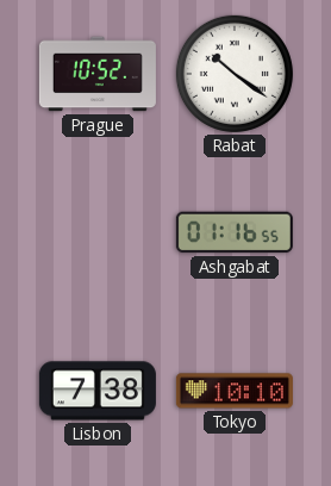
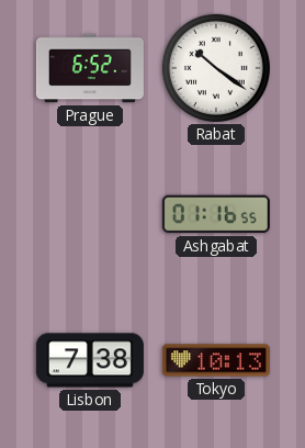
Prague: 10:52 -> 6:52 (90, 68)
Tokyo: 10:10 -> 10:13 (216, 360)
